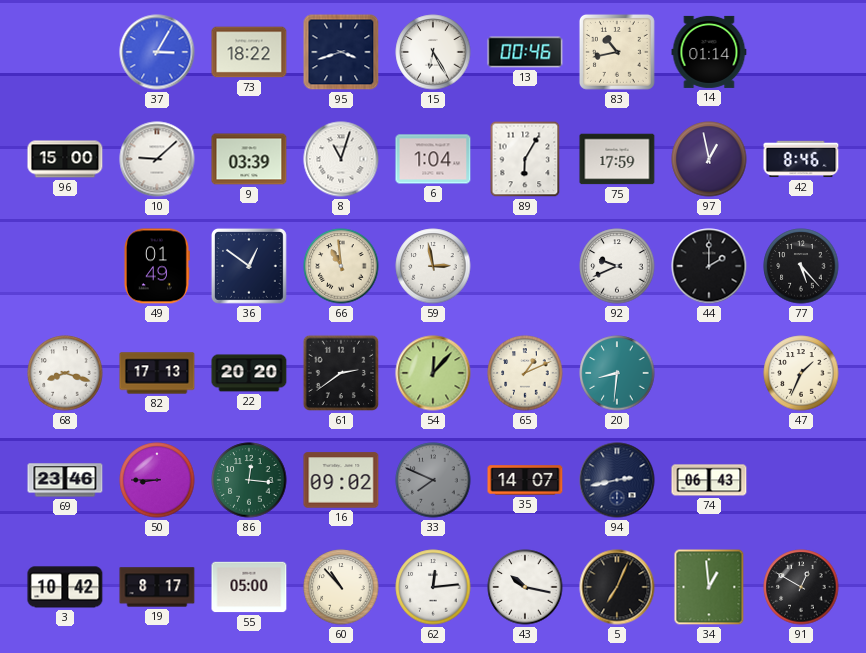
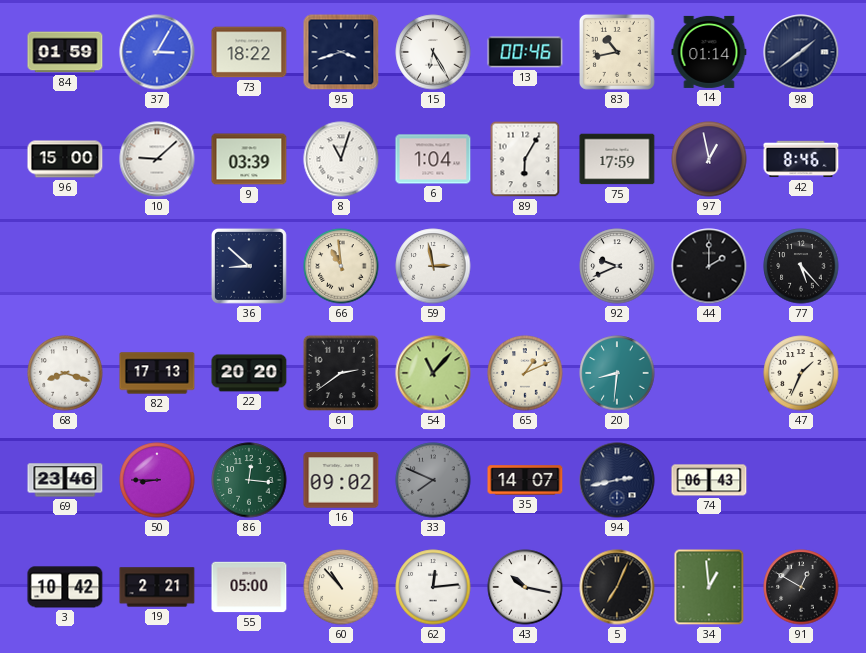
84: none -> 01:59 (65, 52)
98: none -> 1:39 (801, 52)
49: 01:49 -> none (156, 266)
36: 12:51 -> 8:52 (249, 266)
54: 12:07 -> 11:07 (433, 373)
19: 8:17 -> 2:21 (157, 587)
